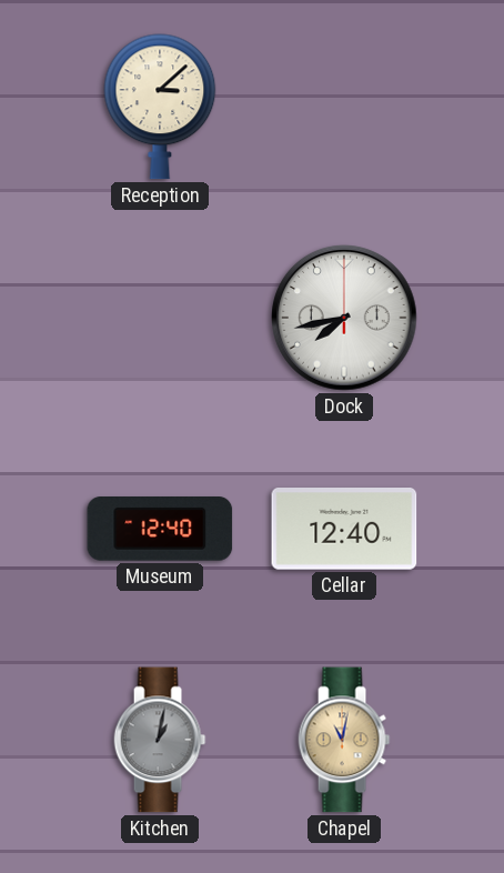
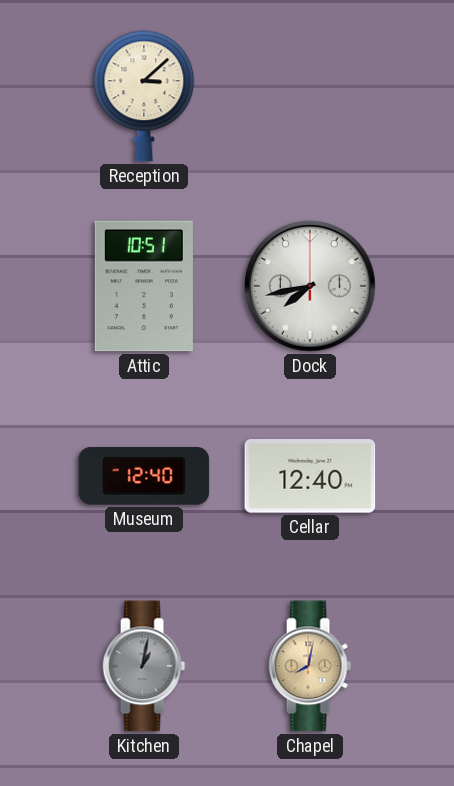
Attic: none -> 10:51 (144, 286)
Chapel: 11:02 -> 8:02 (310, 666)
